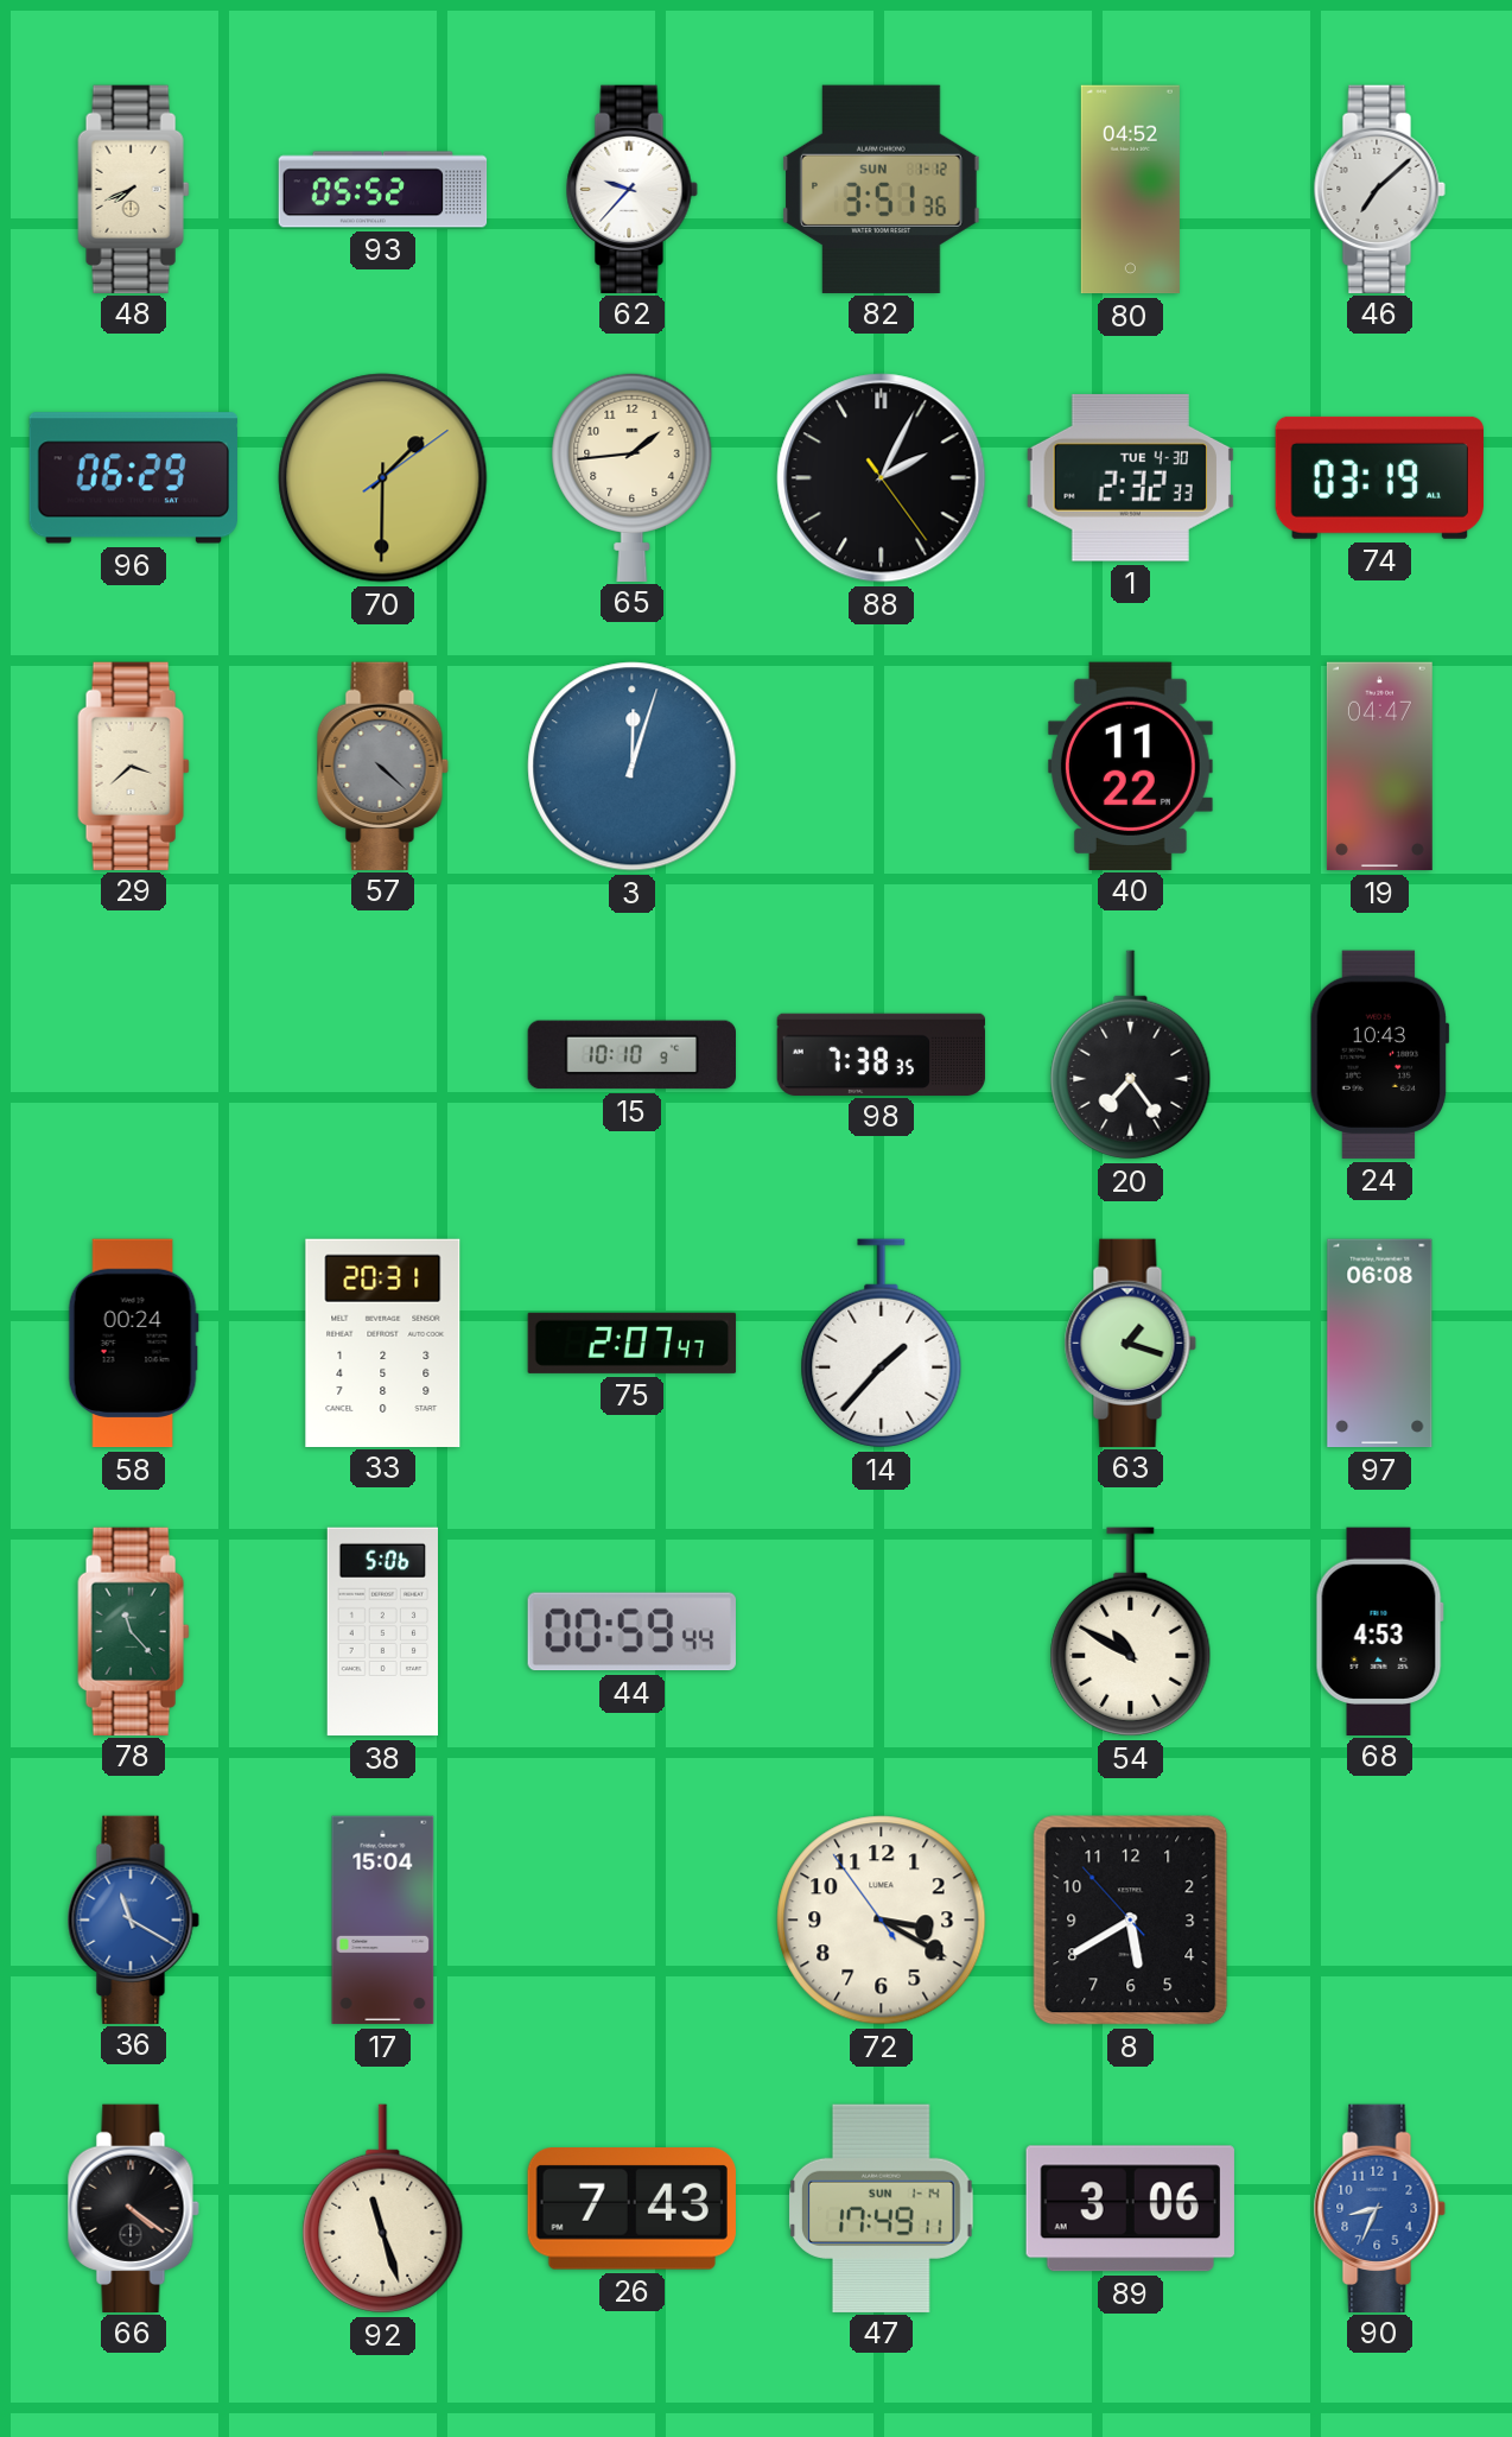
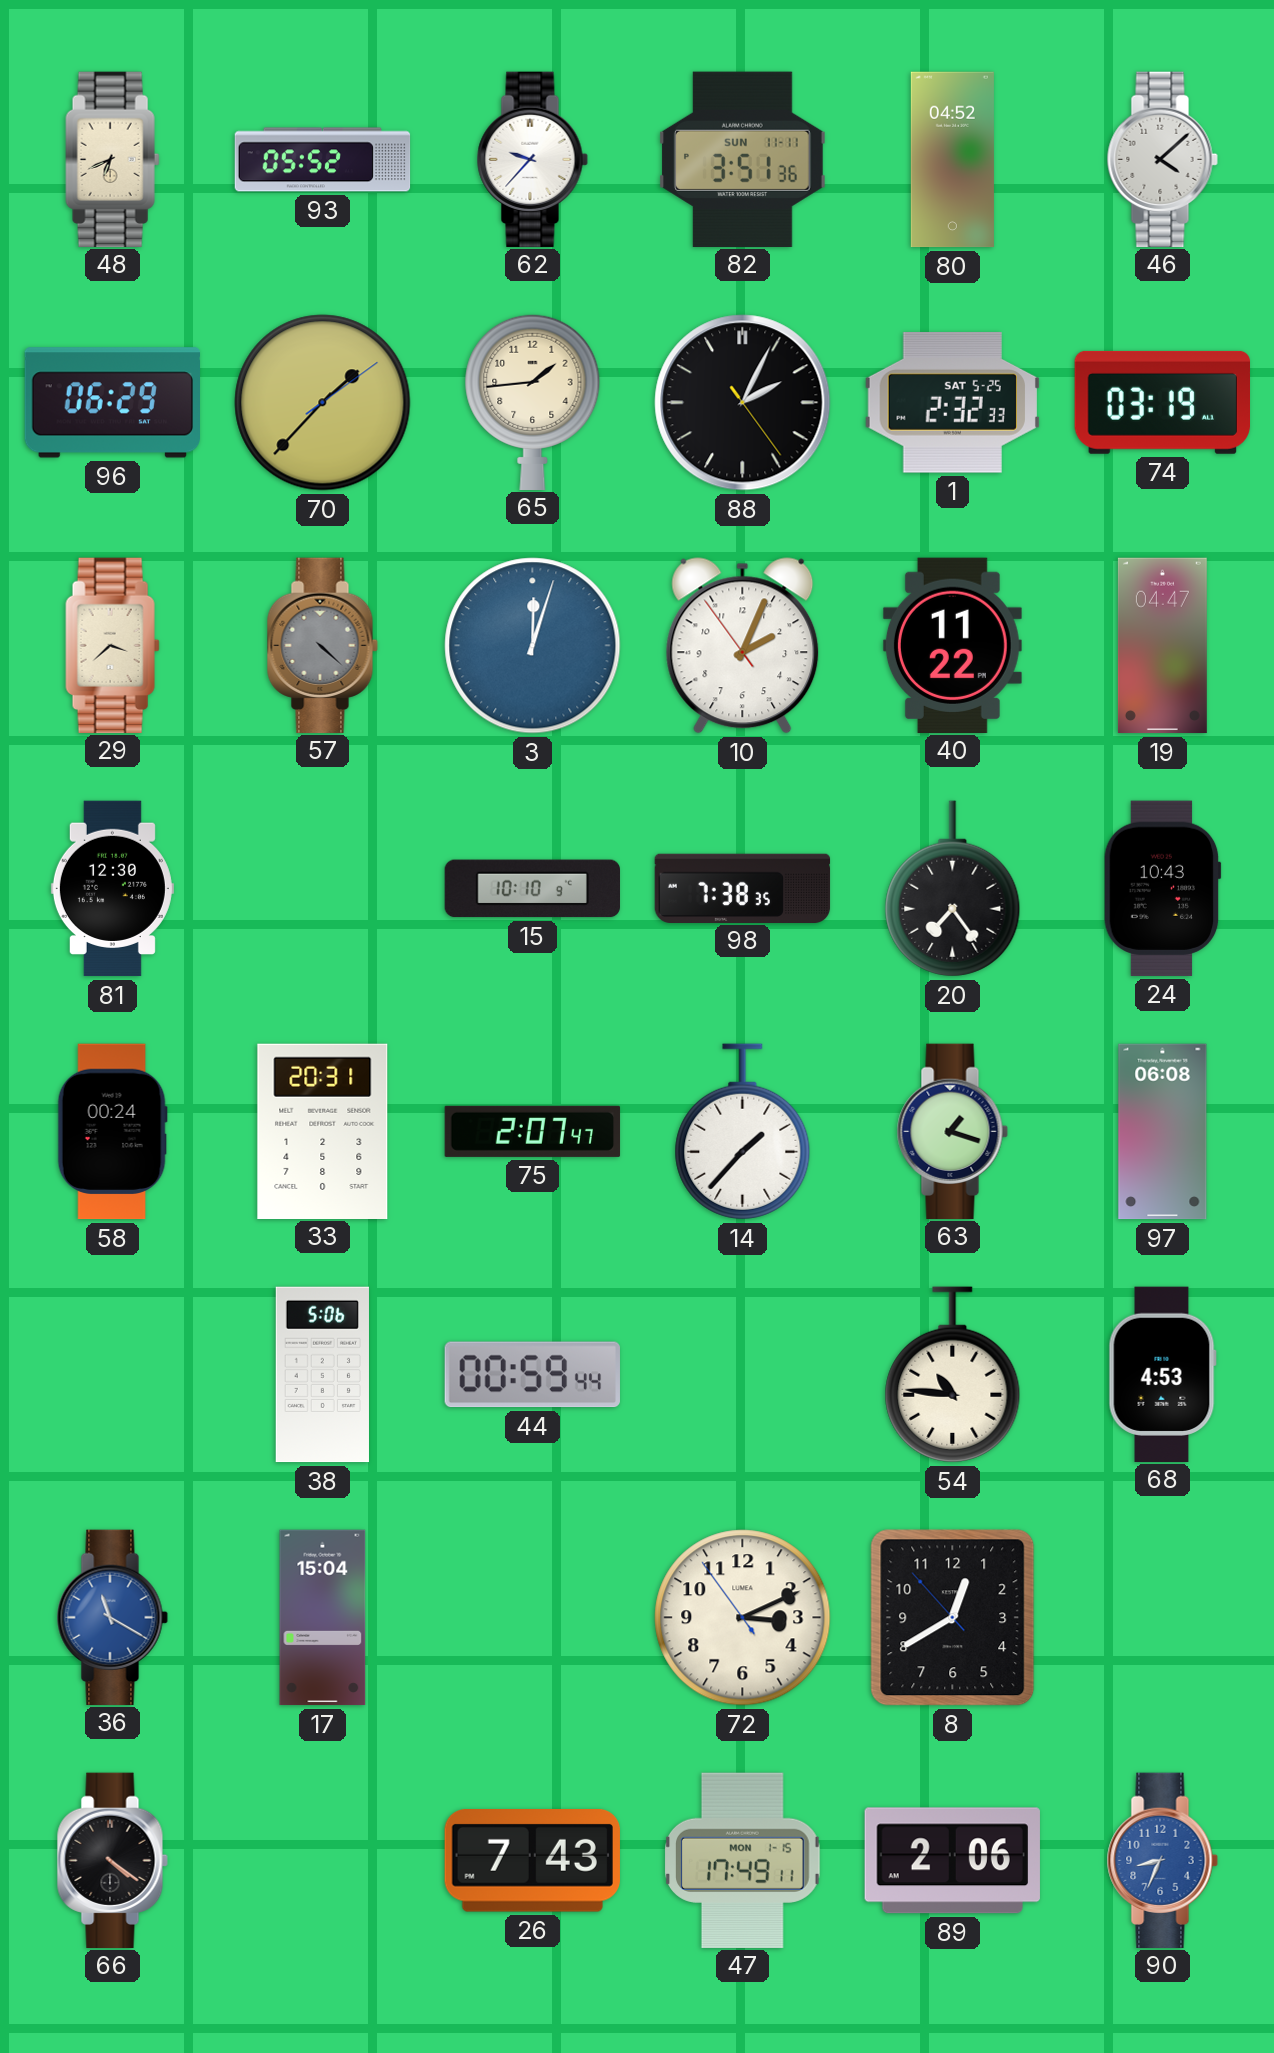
48: 7:41 -> 6:41 (113, 159)
82 date: SUN 1-12 -> SUN 11-11 (743, 159)
46: 7:08 -> 4:08 (1162, 159)
70: 1:30 -> 1:37 (323, 403)
1 date: TUE 4-30 -> SAT 5-25 (952, 402)
10: none -> 2:03 (743, 646)
81: none -> 12:30 (112, 889)
78: 11:23 -> none (134, 1631)
54: 10:50 -> 10:46 (953, 1375)
72: 3:19 -> 3:10 (743, 1618)
8: 5:39 -> 12:39 (953, 1618)
92: 11:27 -> none (383, 2209)
47 date: SUN 1-14 -> MON 1-15 (743, 1860)
89: 3:06 -> 2:06 (952, 1861)
